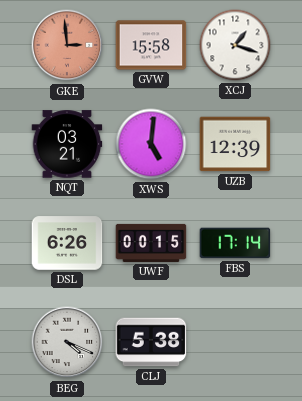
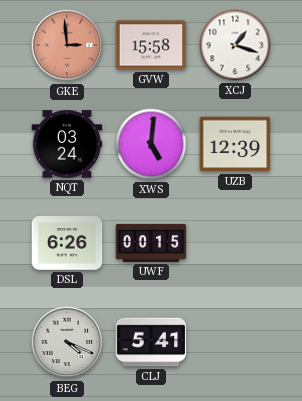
NQT: 03:21 -> 03:24 (67, 144)
FBS: 17:14 -> none (235, 243)
CLJ: 5:38 -> 5:41 (151, 342)
